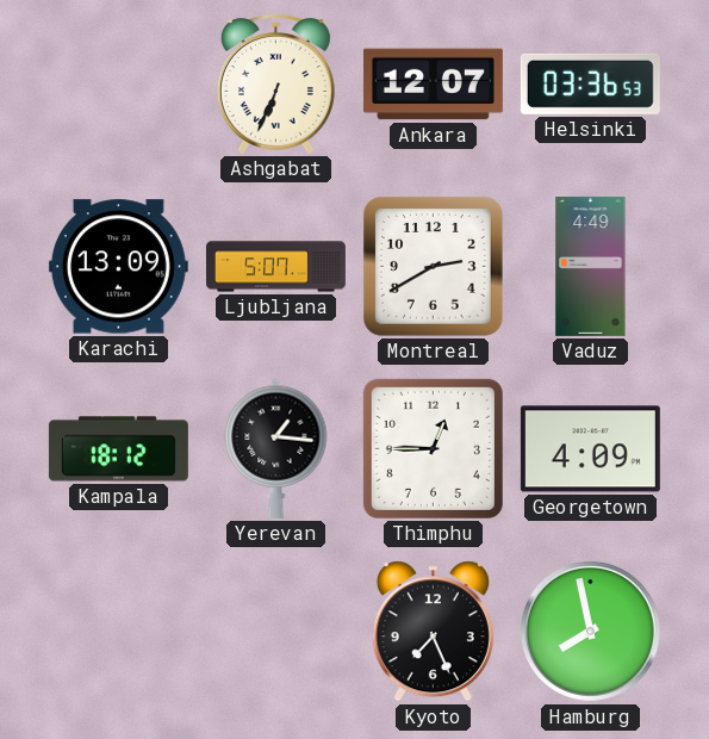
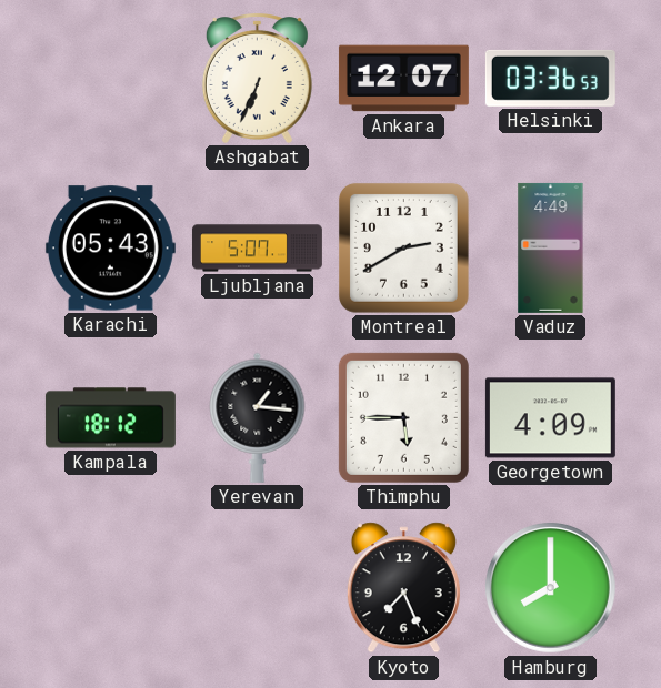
Karachi: 13:09 -> 05:43 (110, 249)
Thimphu: 12:45 -> 5:45 (403, 417)
Hamburg: 7:58 -> 8:00 (550, 587)
